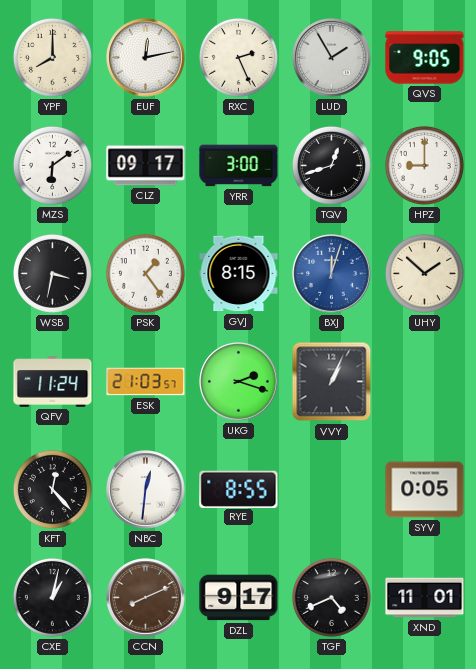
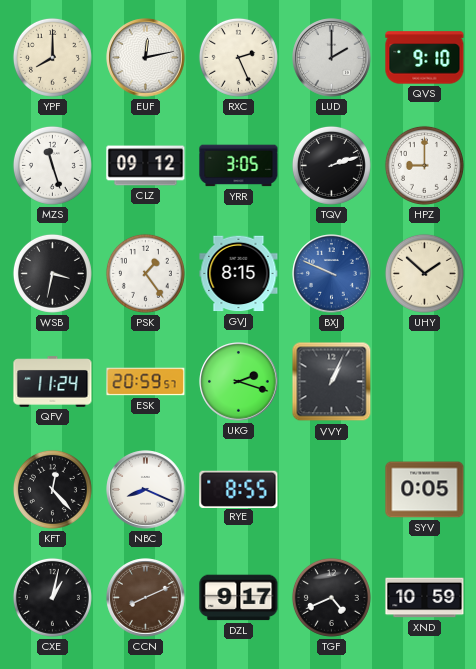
LUD: 1:55 -> 2:00 (332, 58)
QVS: 9:05 -> 9:10 (425, 58)
MZS: 6:09 -> 11:27 (52, 165)
CLZ: 09:17 -> 09:12 (146, 166)
YRR: 3:00 -> 3:05 (239, 166)
TQV: 12:42 -> 2:12 (331, 165)
BXJ: 12:03 -> 9:49 (332, 274)
ESK: 21:03 -> 20:59 (146, 382)
NBC: 12:31 -> 8:19 (146, 490)
XND: 11:01 -> 10:59 (425, 598)
